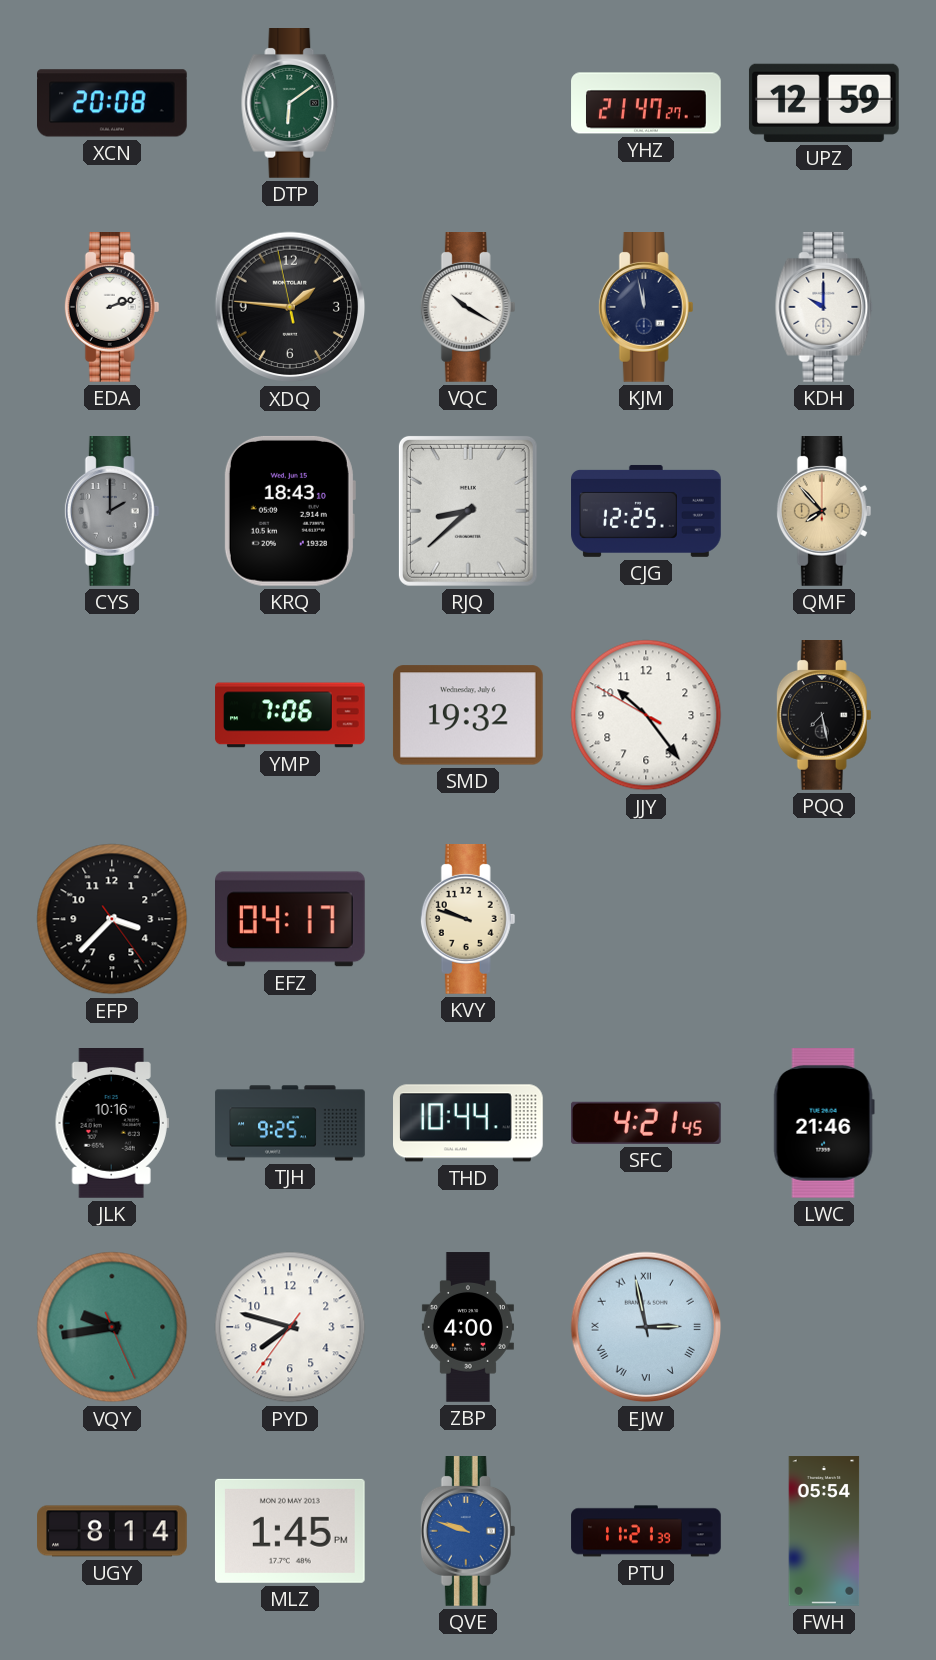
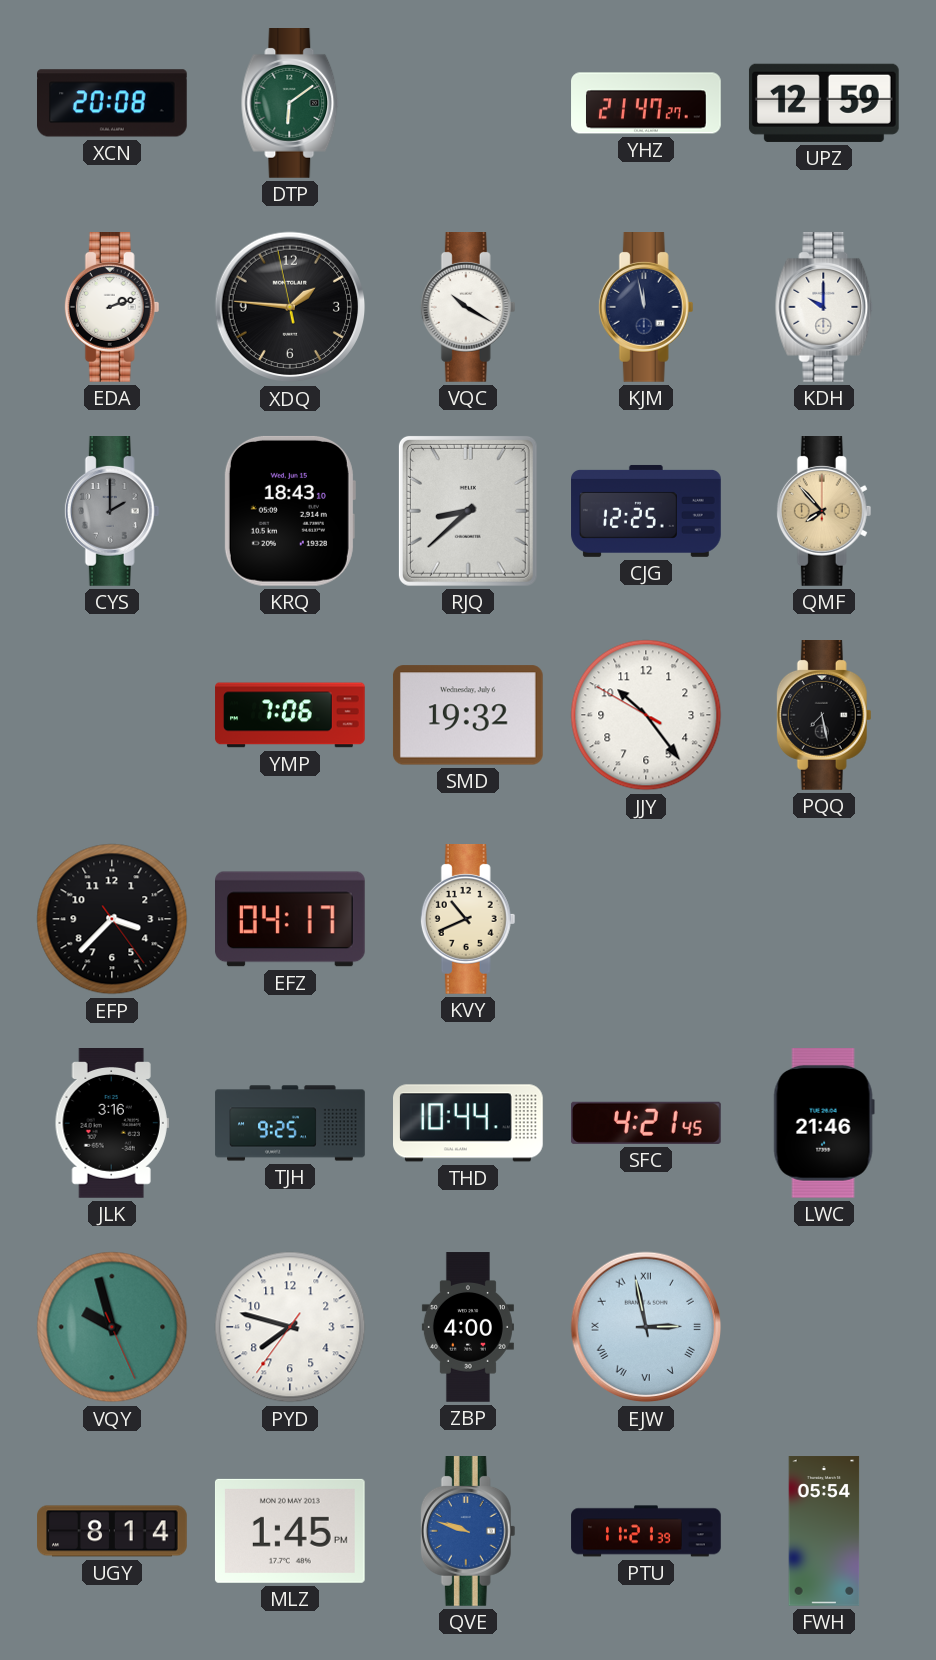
KVY: 9:48 -> 10:41 (468, 920)
JLK: 10:16 -> 3:16 (112, 1123)
VQY: 9:43 -> 9:57 (112, 1327)
